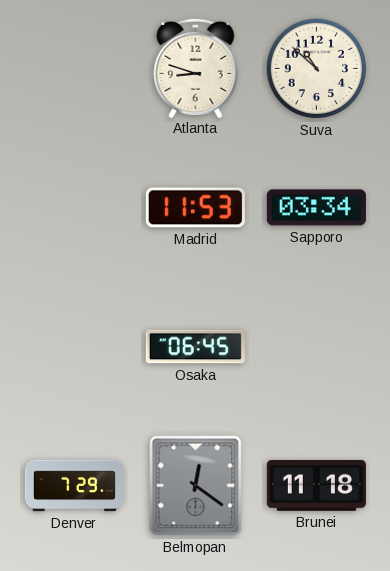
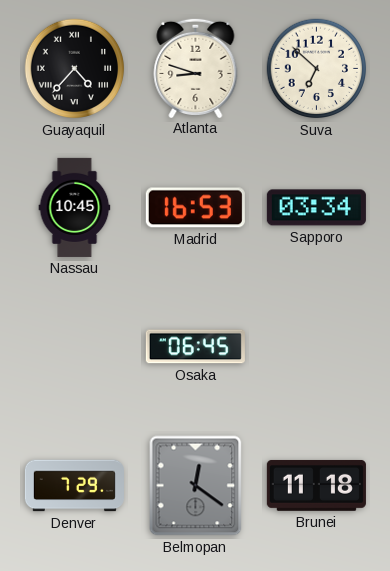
Guayaquil: none -> 4:37 (75, 69)
Suva: 10:52 -> 6:52 (317, 69)
Nassau: none -> 10:45 (75, 207)
Madrid: 11:53 -> 16:53 (195, 208)
